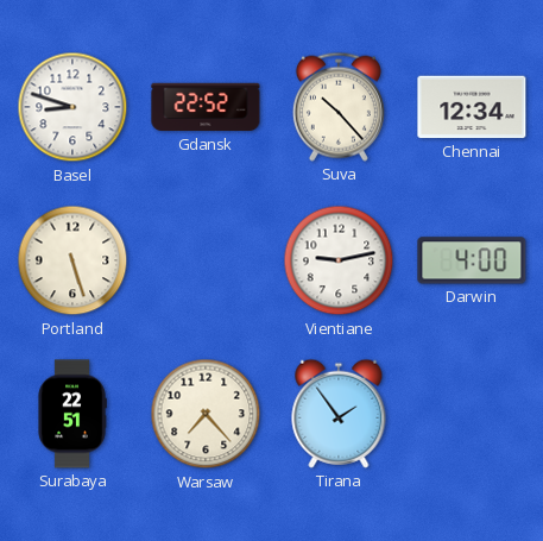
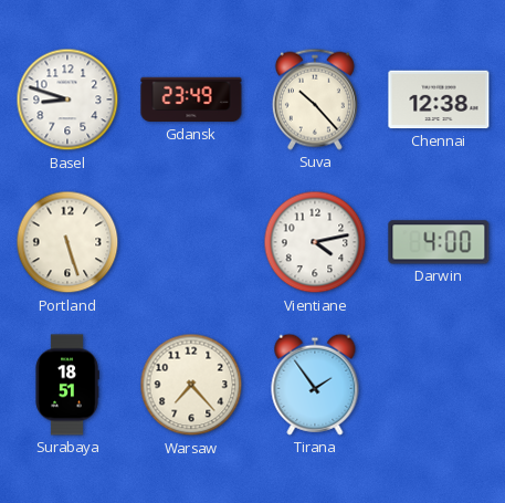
Gdansk: 22:52 -> 23:49 (191, 99)
Chennai: 12:34 -> 12:38 (439, 99)
Vientiane: 9:13 -> 4:13 (315, 242)
Surabaya: 22:51 -> 18:51 (67, 385)
